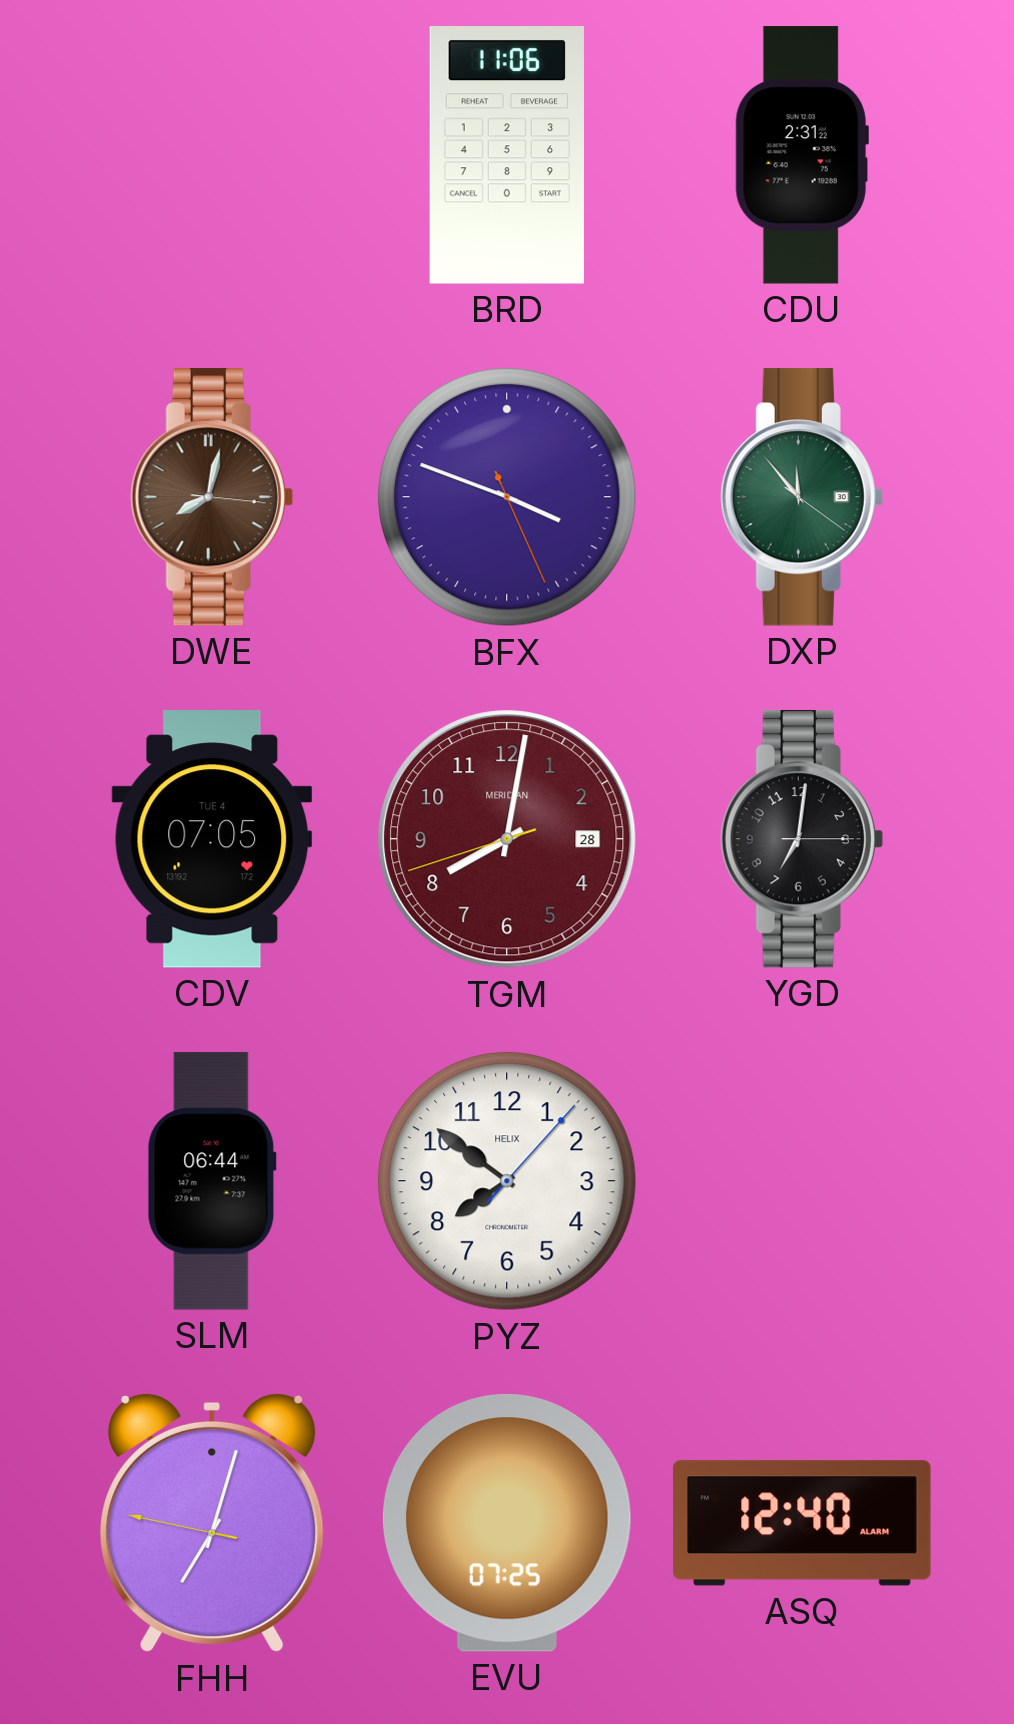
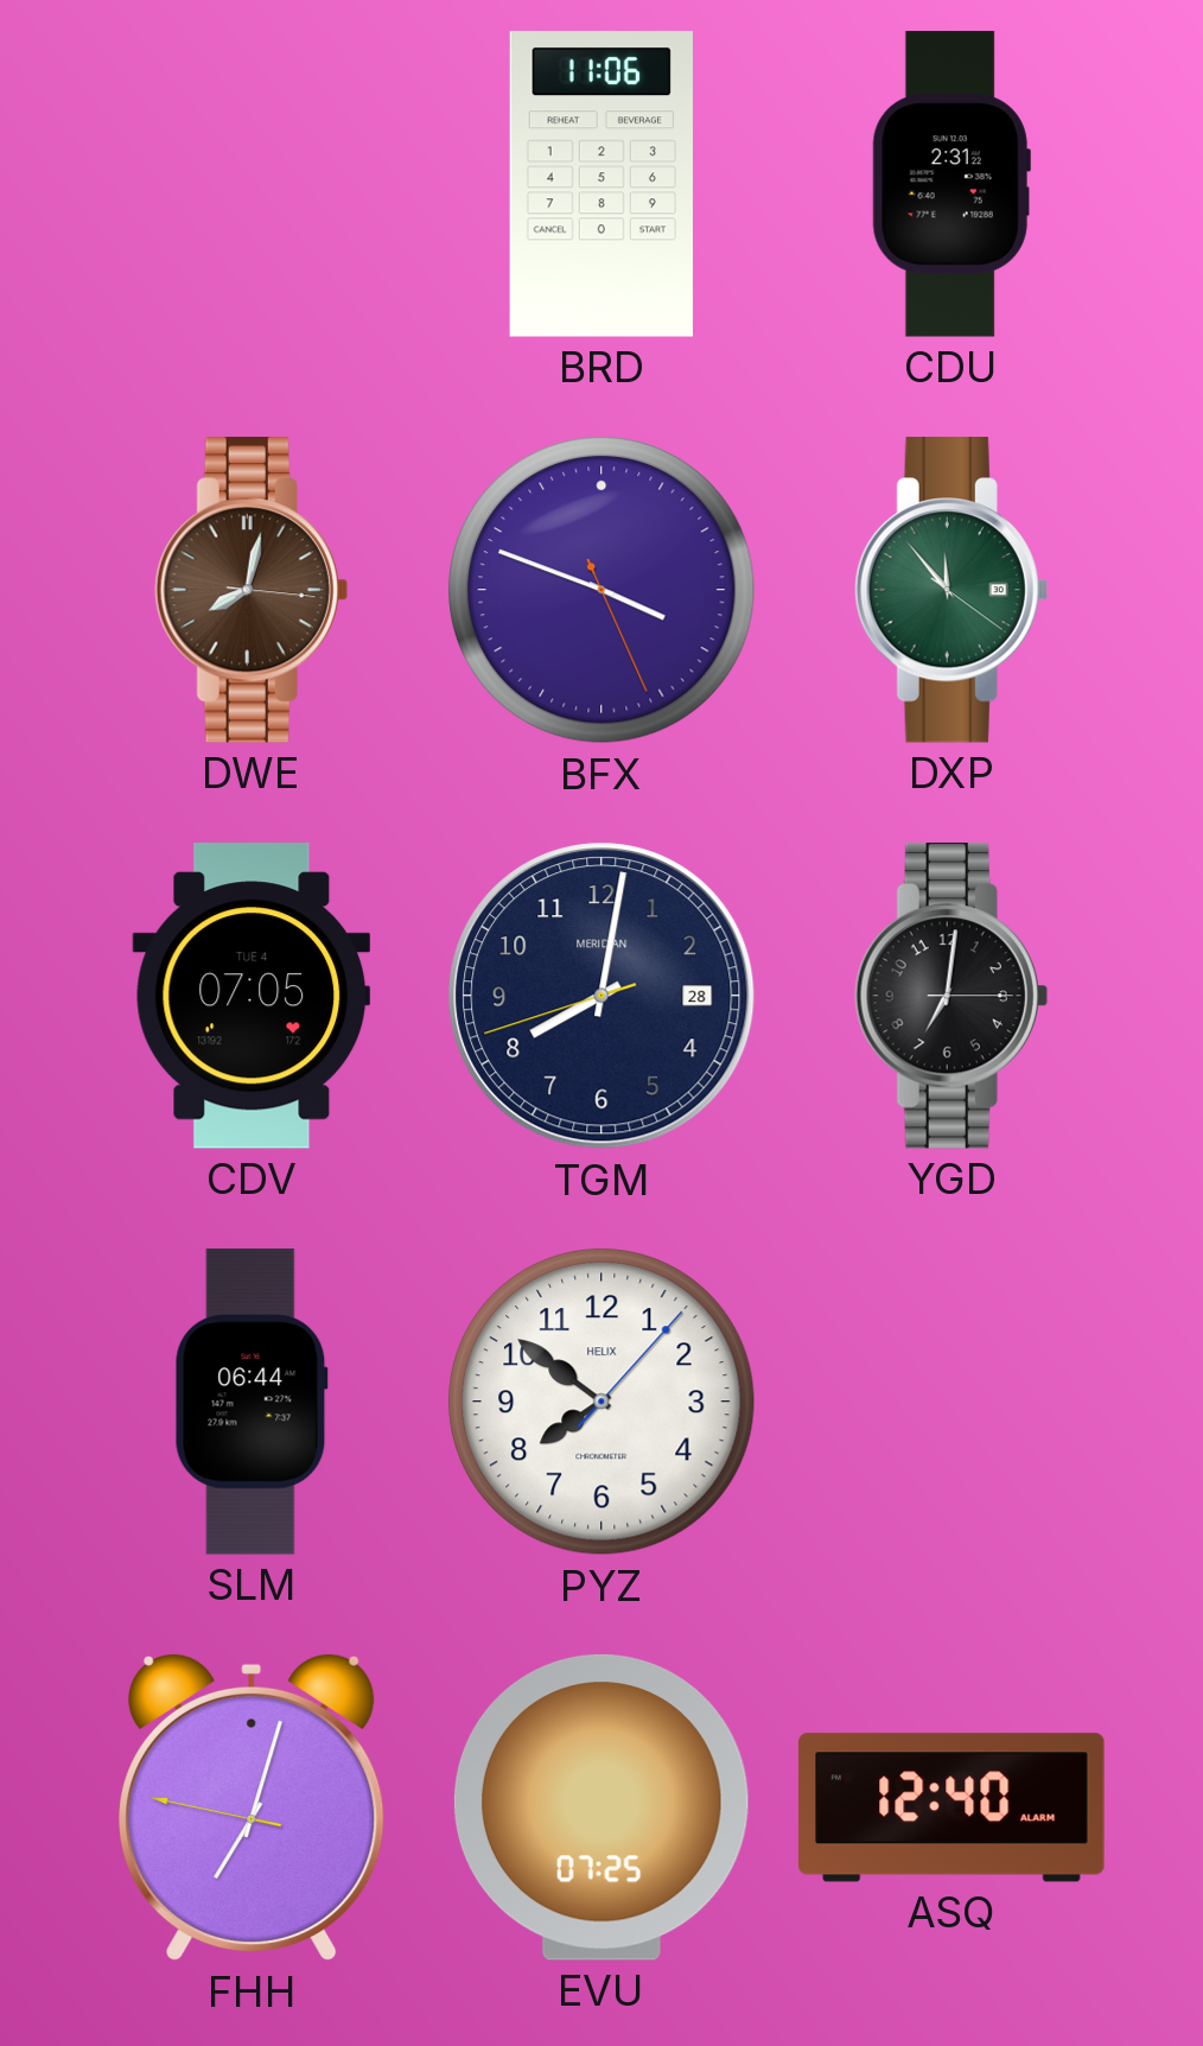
TGM dial: burgundy -> navy (601, 996)
